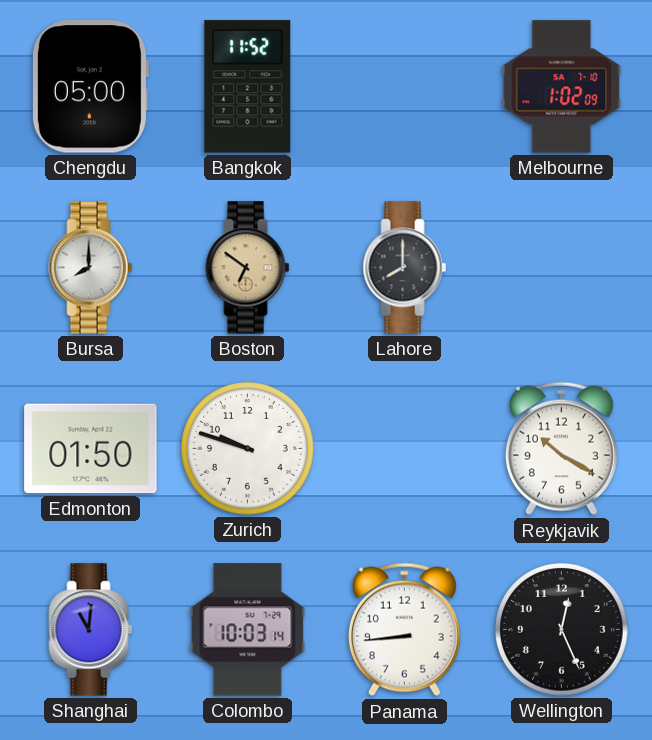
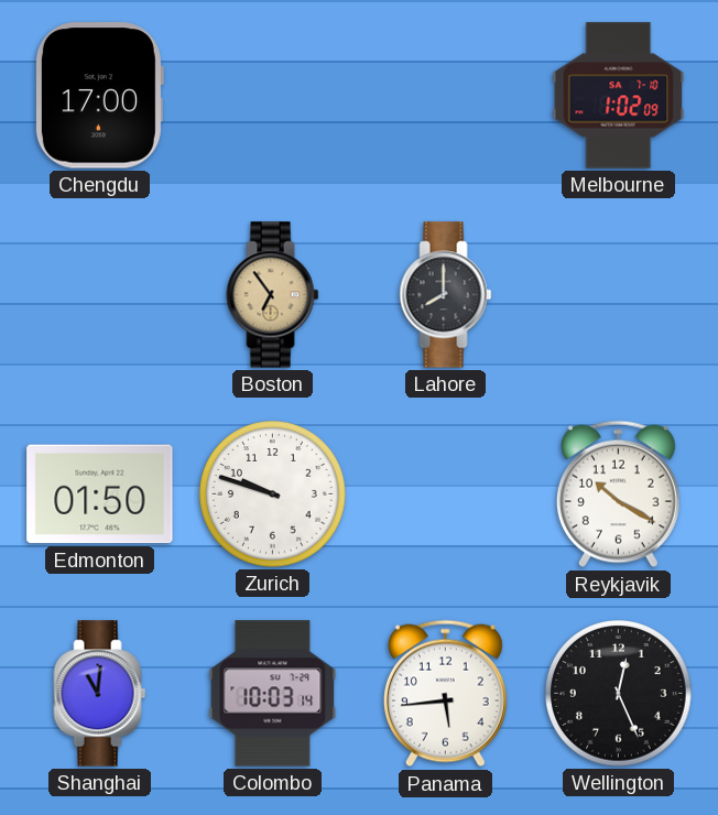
Chengdu: 05:00 -> 17:00 (99, 96)
Bangkok: 11:52 -> none (248, 87)
Bursa: 8:00 -> none (91, 268)
Boston: 6:51 -> 6:54 (273, 295)
Panama: 8:44 -> 5:44 (445, 694)
